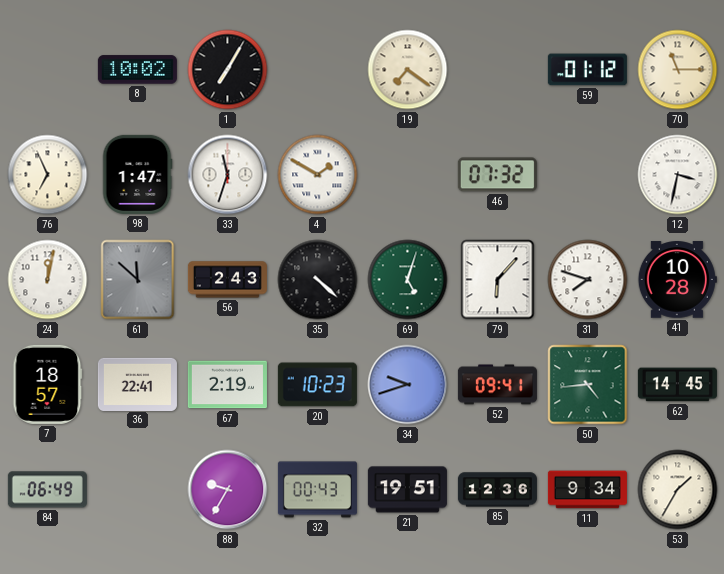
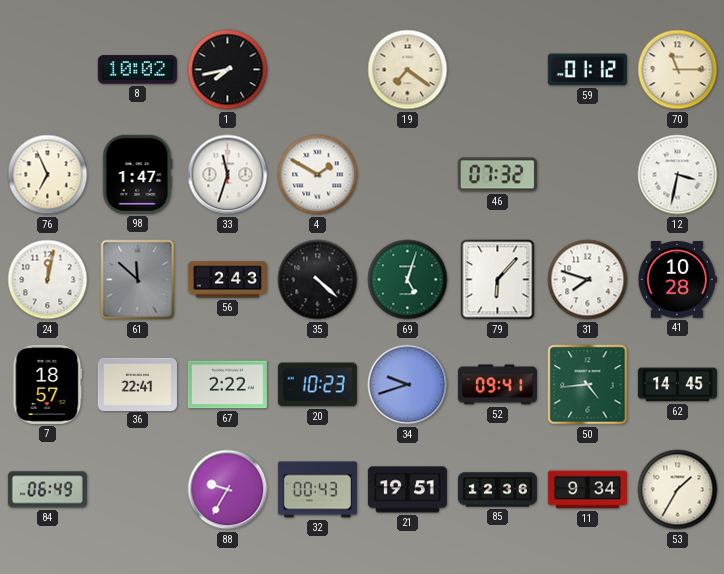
1: 7:05 -> 7:43 (228, 70)
67: 2:19 -> 2:22 (227, 385)
